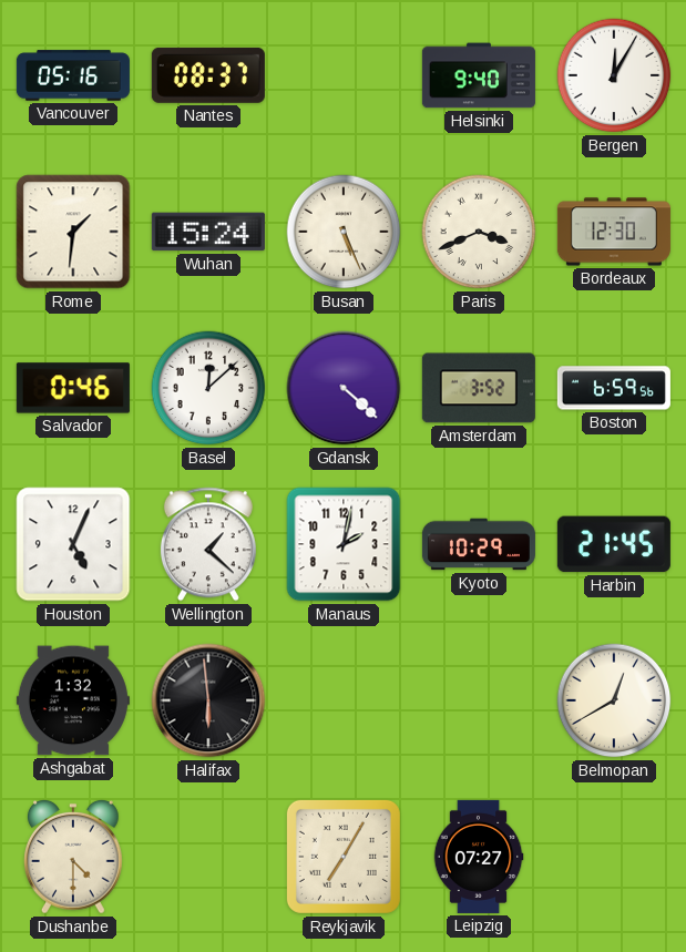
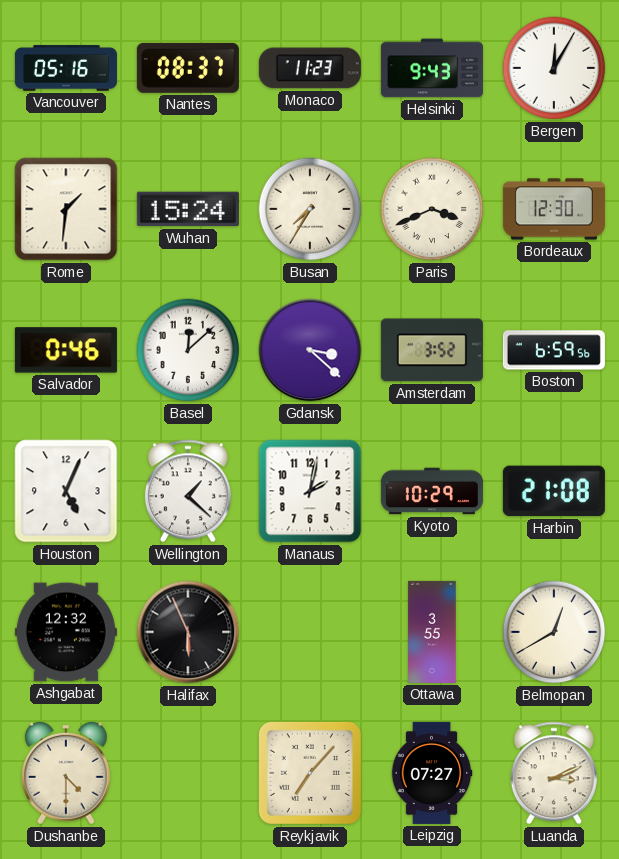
Monaco: none -> 11:23 (310, 68)
Helsinki: 9:40 -> 9:43 (432, 68)
Busan: 5:26 -> 7:35 (310, 209)
Gdansk: 4:22 -> 3:22 (310, 350)
Harbin: 21:45 -> 21:08 (554, 491)
Ashgabat: 1:32 -> 12:32 (66, 632)
Halifax: 5:59 -> 5:56 (188, 632)
Ottawa: none -> 3:55 (432, 632)
Reykjavik: 7:05 -> 7:07 (310, 773)
Luanda: none -> 3:11 (554, 773)
